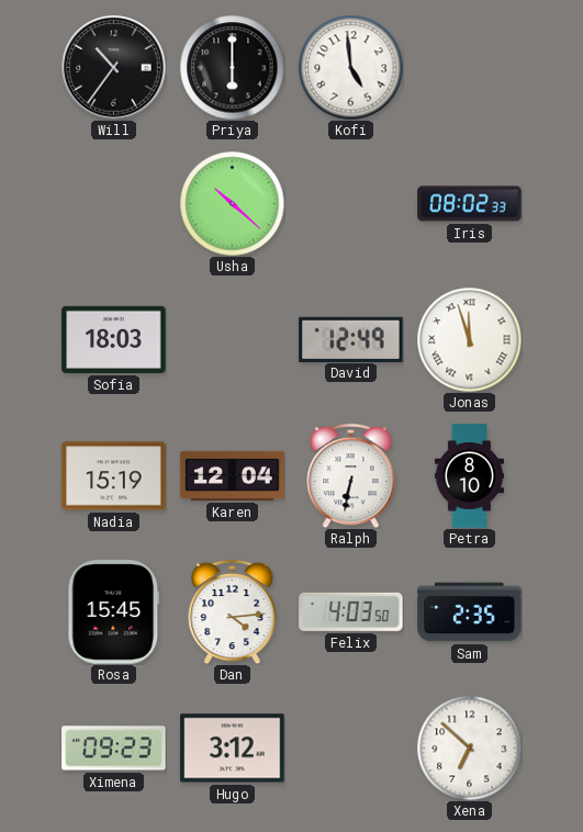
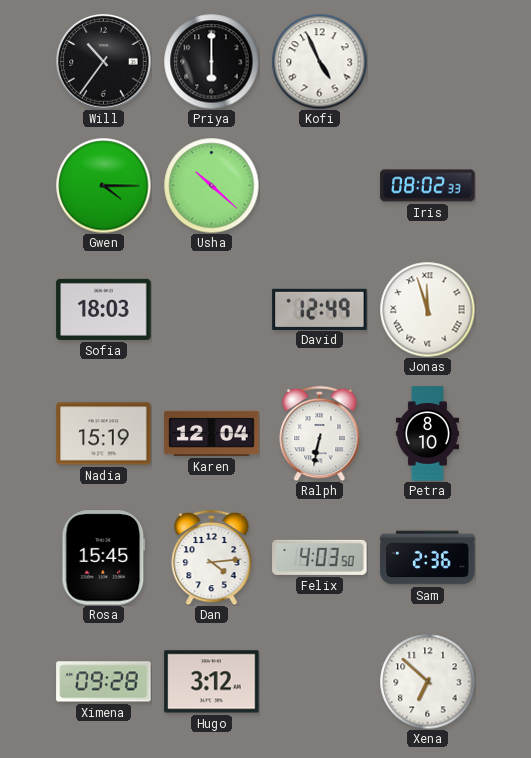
Kofi: 4:59 -> 4:56 (319, 61)
Gwen: none -> 4:15 (103, 185)
Sam: 2:35 -> 2:36 (428, 558)
Ximena: 09:23 -> 09:28 (104, 682)
